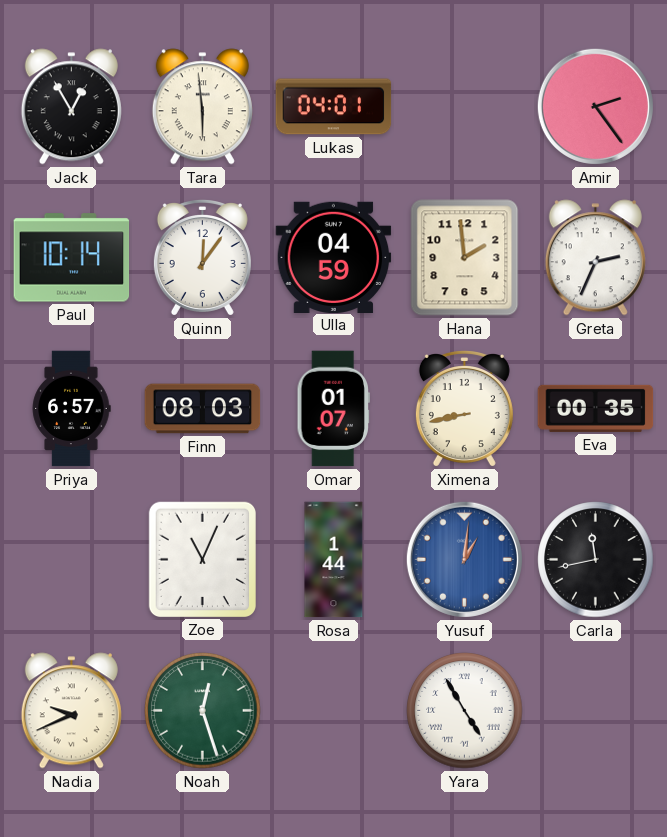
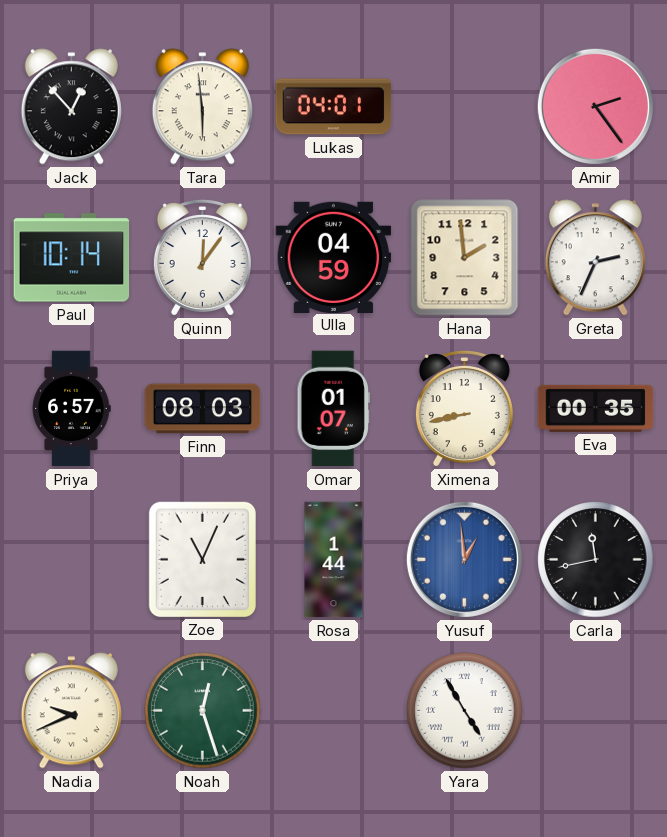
Jack: 12:55 -> 12:53 (71, 107)
Yusuf: 1:01 -> 12:59 (464, 559)
